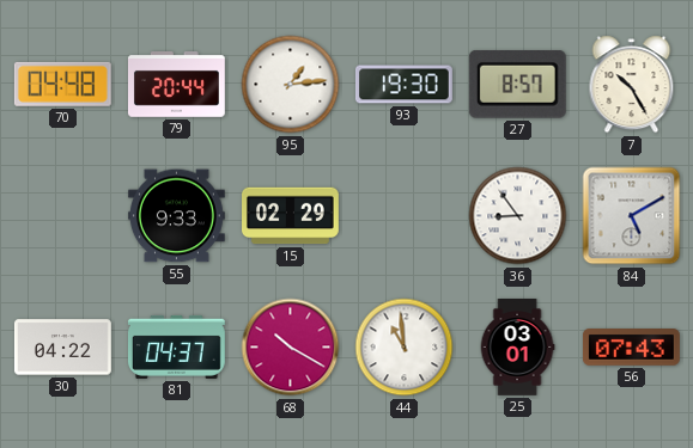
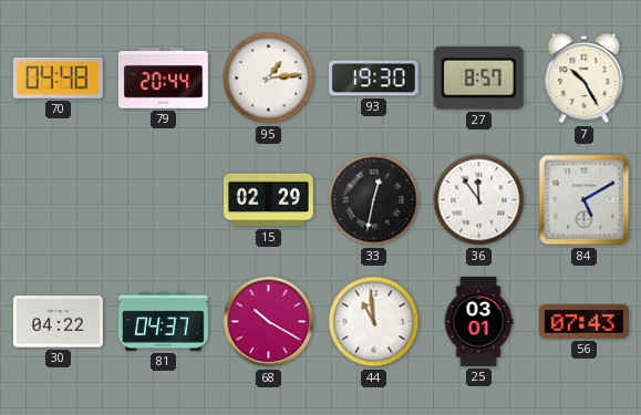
55: 9:33 -> none (176, 216)
33: none -> 12:32 (374, 200)
36: 8:54 -> 11:54 (479, 200)
